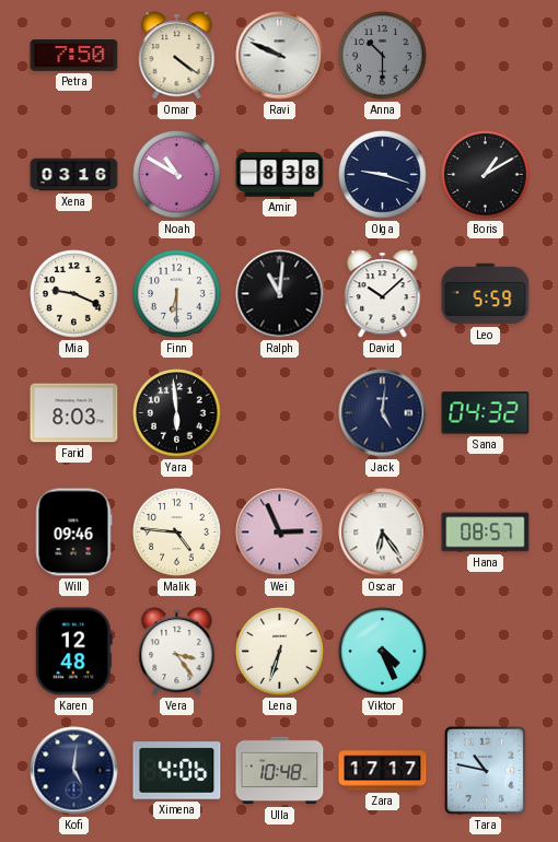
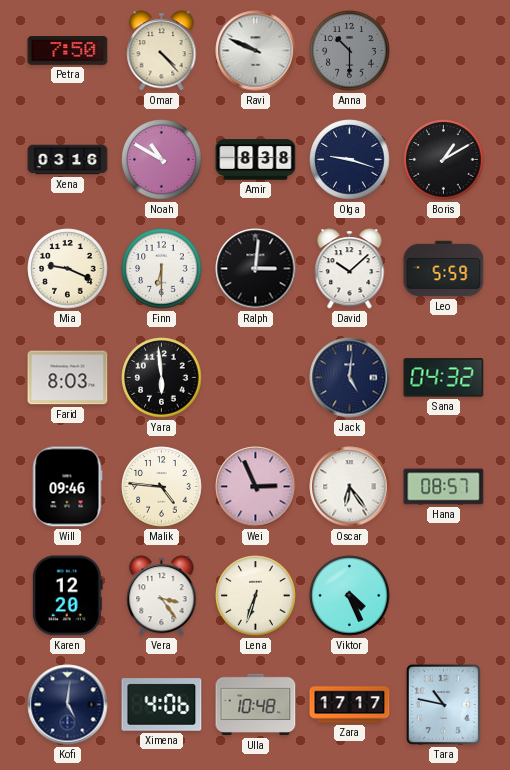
Omar: 4:21 -> 4:23 (162, 51)
Ralph: 11:01 -> 3:01 (256, 269)
Karen: 12:48 -> 12:20 (67, 596)
